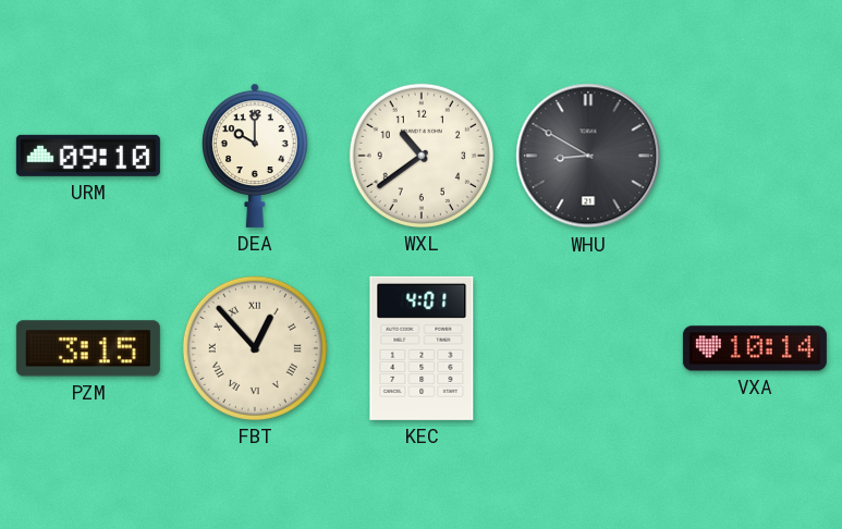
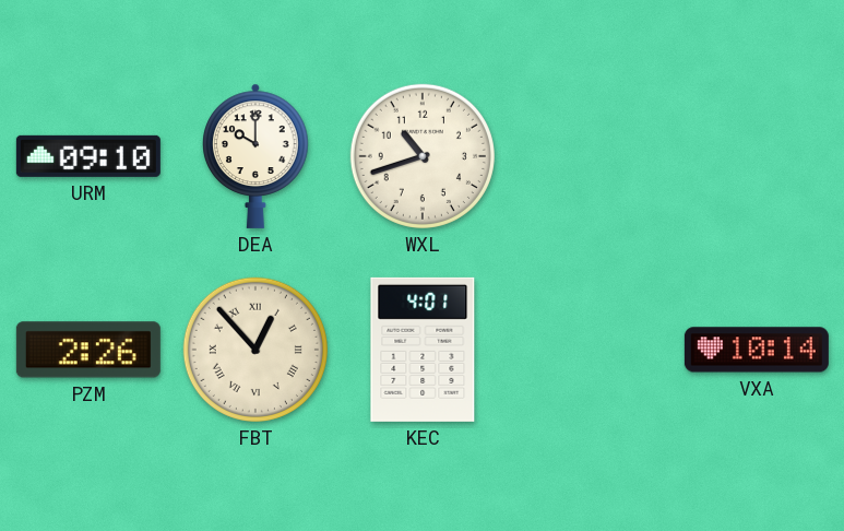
WXL: 10:39 -> 10:42 (423, 156)
WHU: 8:50 -> none (588, 156)
PZM: 3:15 -> 2:26 (88, 350)
